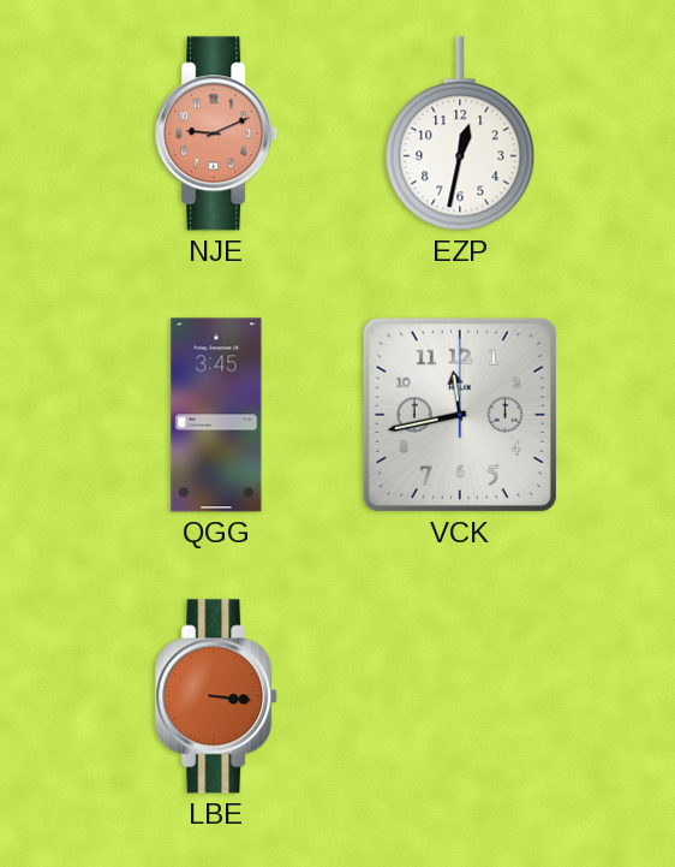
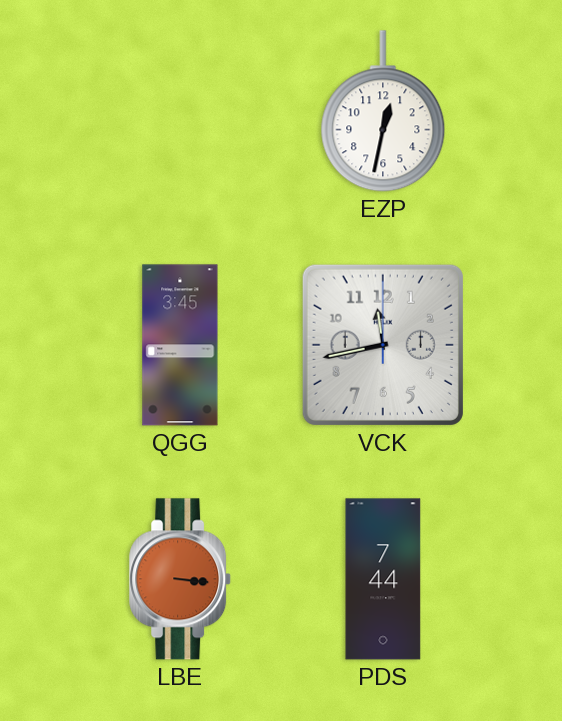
NJE: 9:11 -> none (217, 133)
PDS: none -> 7:44 (383, 579)
